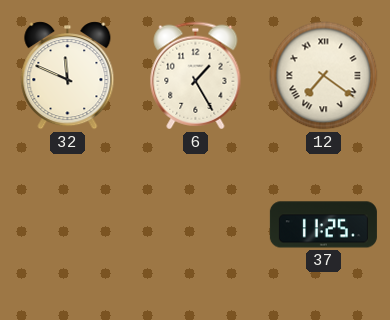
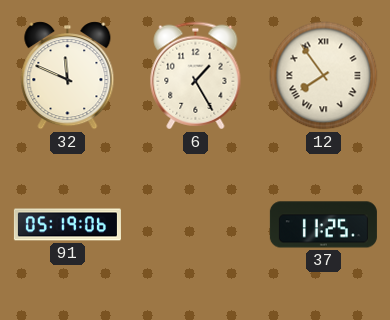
12: 7:21 -> 7:54 (324, 76)
91: none -> 05:19 (67, 225)
